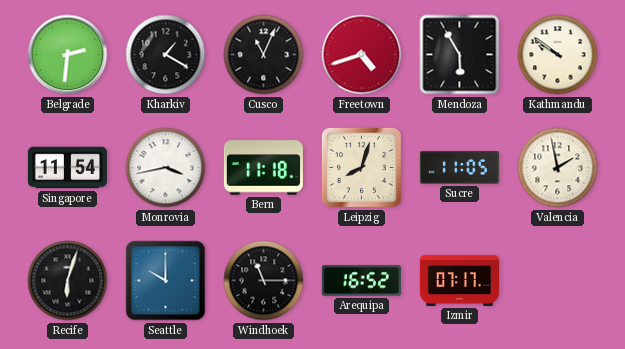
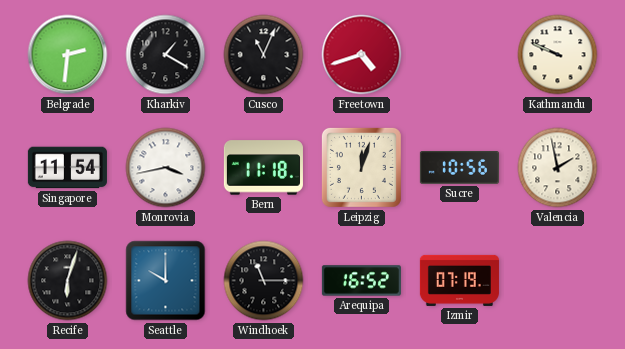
Mendoza: 5:55 -> none (460, 55)
Kathmandu: 9:51 -> 9:49 (558, 55)
Leipzig: 8:03 -> 12:03 (361, 167)
Sucre: 11:05 -> 10:56 (459, 168)
Izmir: 07:17 -> 07:19 (459, 280)
